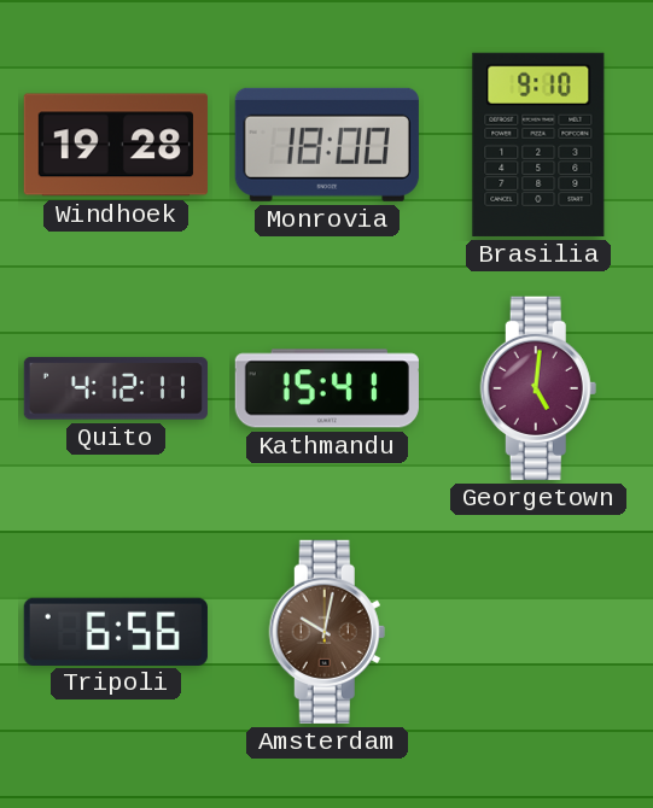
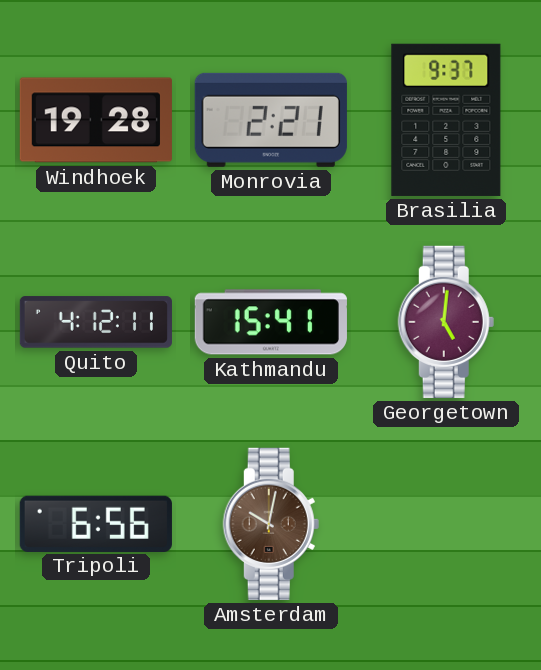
Monrovia: 18:00 -> 2:21 (271, 120)
Brasilia: 9:10 -> 9:37 (446, 120)
